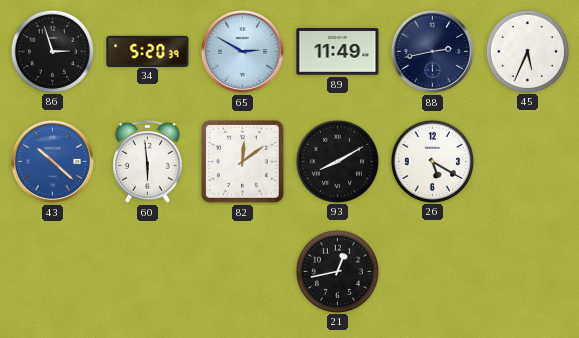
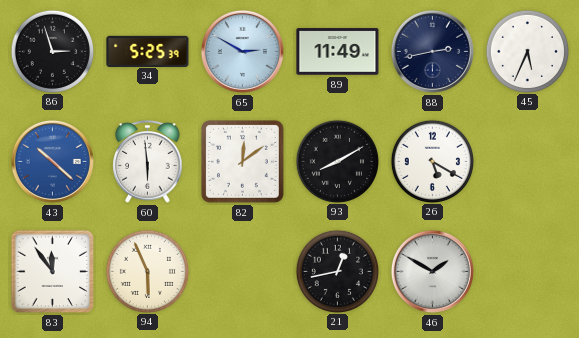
34: 5:20 -> 5:25 (148, 51)
83: none -> 11:54 (53, 272)
94: none -> 5:56 (147, 271)
46: none -> 1:50 (432, 271)
